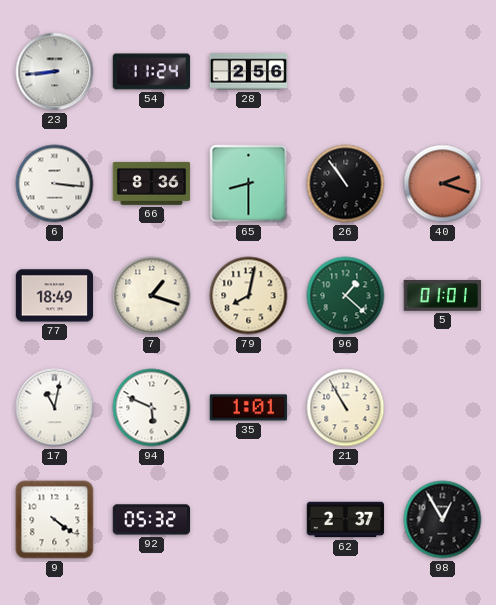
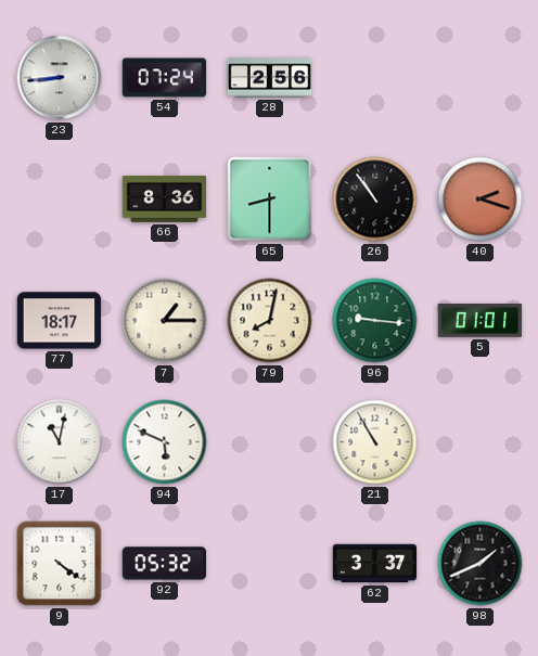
54: 11:24 -> 07:24 (165, 78)
6: 3:16 -> none (55, 184)
77: 18:49 -> 18:17 (60, 321)
7: 1:18 -> 1:15 (165, 321)
96: 1:22 -> 9:16 (375, 321)
35: 1:01 -> none (248, 408)
62: 2:37 -> 3:37 (375, 564)
98: 12:55 -> 1:41 (481, 564)
